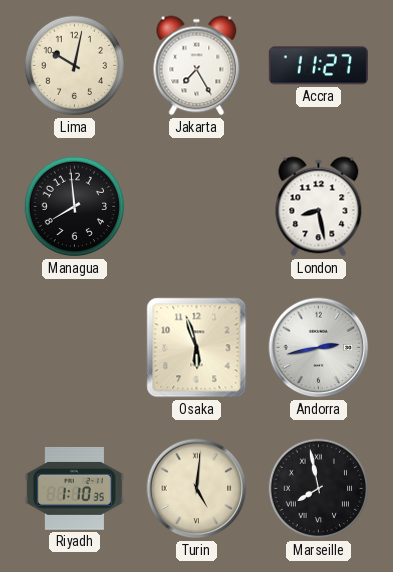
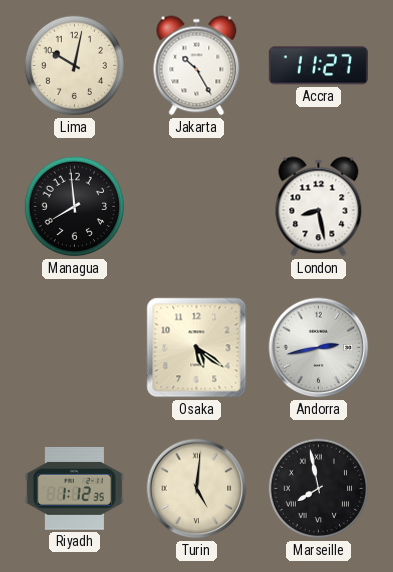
Jakarta: 7:25 -> 10:25 (197, 66)
Osaka: 5:57 -> 5:21 (197, 348)
Riyadh: 1:10 -> 1:12 (74, 488)
